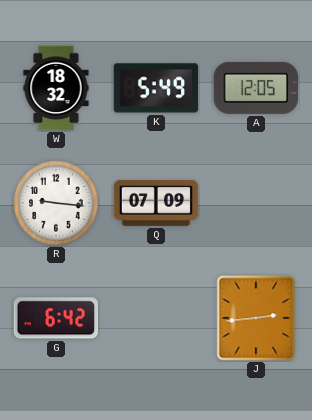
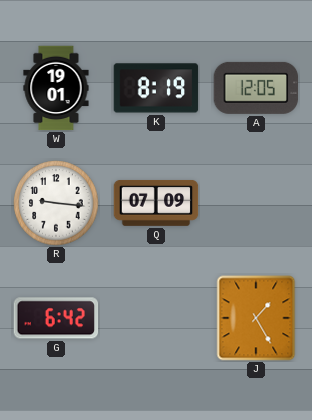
W: 18:32 -> 19:01 (56, 88)
K: 5:49 -> 8:19 (156, 88)
J: 2:44 -> 1:25 (256, 318)
